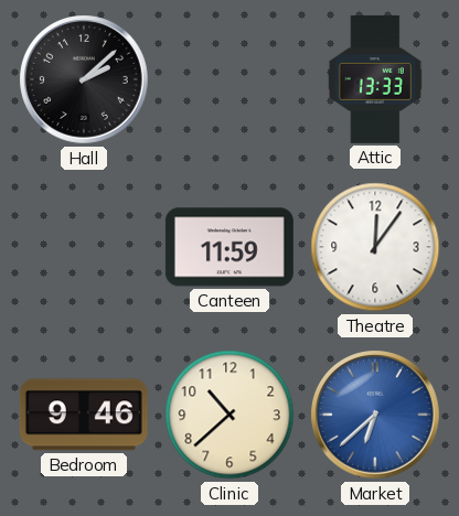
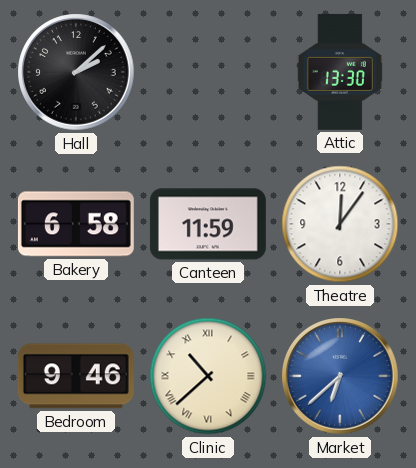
Attic: 13:33 -> 13:30 (340, 72)
Bakery: none -> 6:58 (76, 224)
Clinic numerals: Arabic -> Roman (208, 376)
